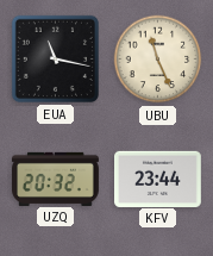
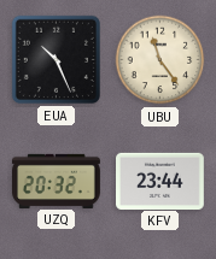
EUA: 11:17 -> 10:26 (56, 59)
UBU: 11:26 -> 11:24 (160, 60)
